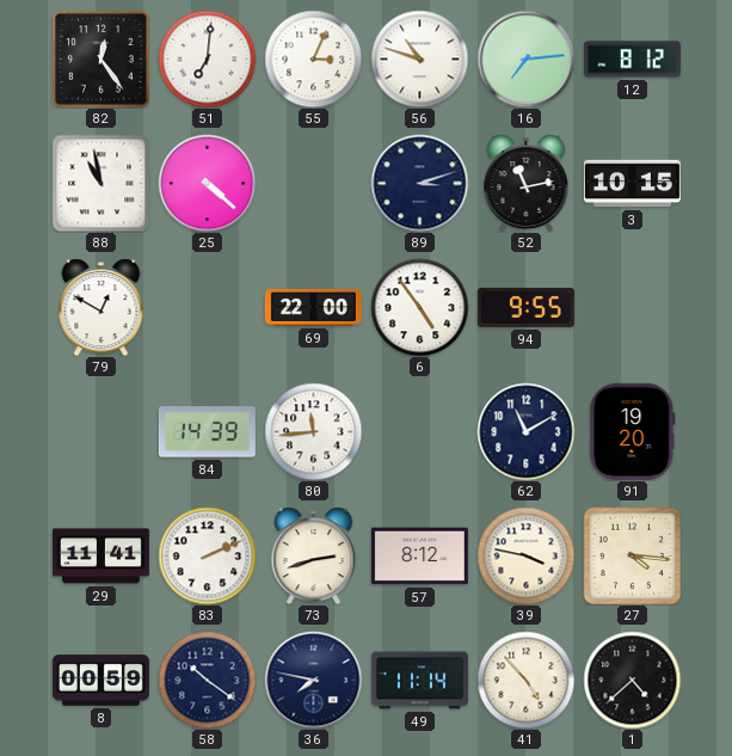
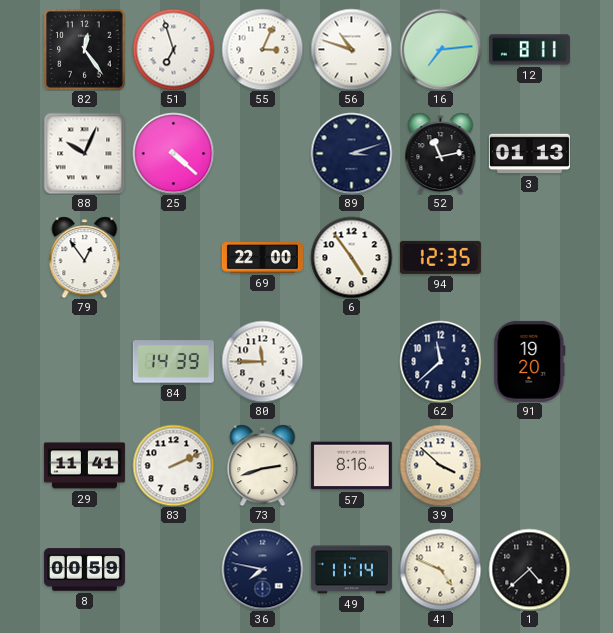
51: 7:01 -> 6:57 (173, 49)
12: 8:12 -> 8:11 (529, 50)
88: 10:58 -> 10:04 (84, 153)
3: 10:15 -> 01:13 (529, 154)
79: 12:50 -> 12:54 (85, 257)
94: 9:55 -> 12:35 (440, 257)
80: 11:44 -> 11:45 (262, 361)
62: 11:10 -> 11:38 (440, 361)
57: 8:12 -> 8:16 (351, 466)
39: 3:47 -> 3:52 (440, 465)
27: 4:16 -> none (632, 555)
58: 10:21 -> none (207, 680)
41: 4:53 -> 4:49 (440, 569)
